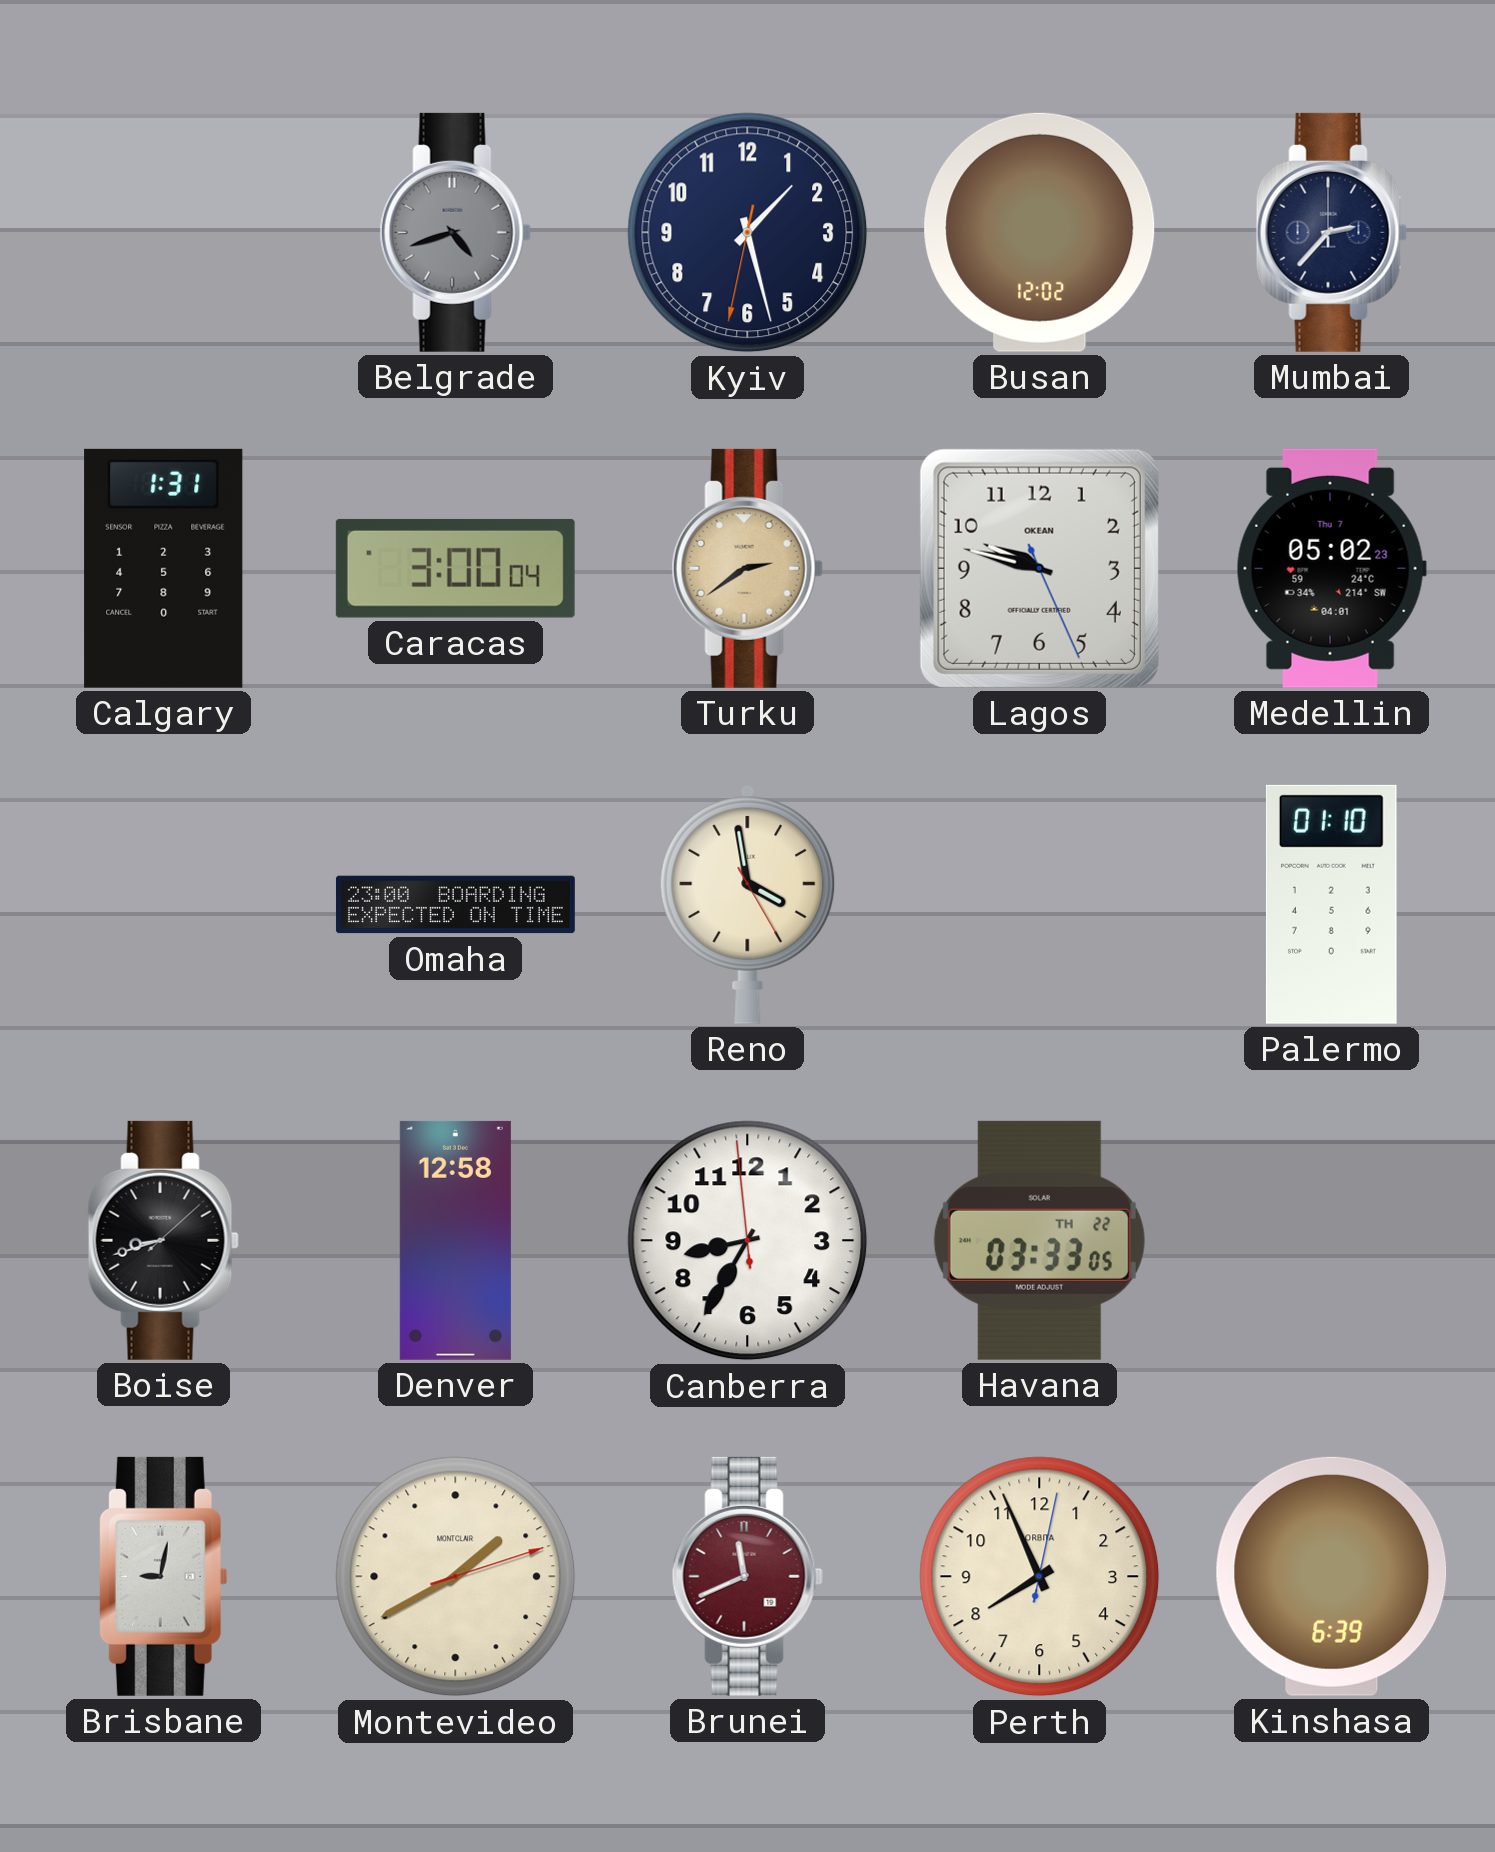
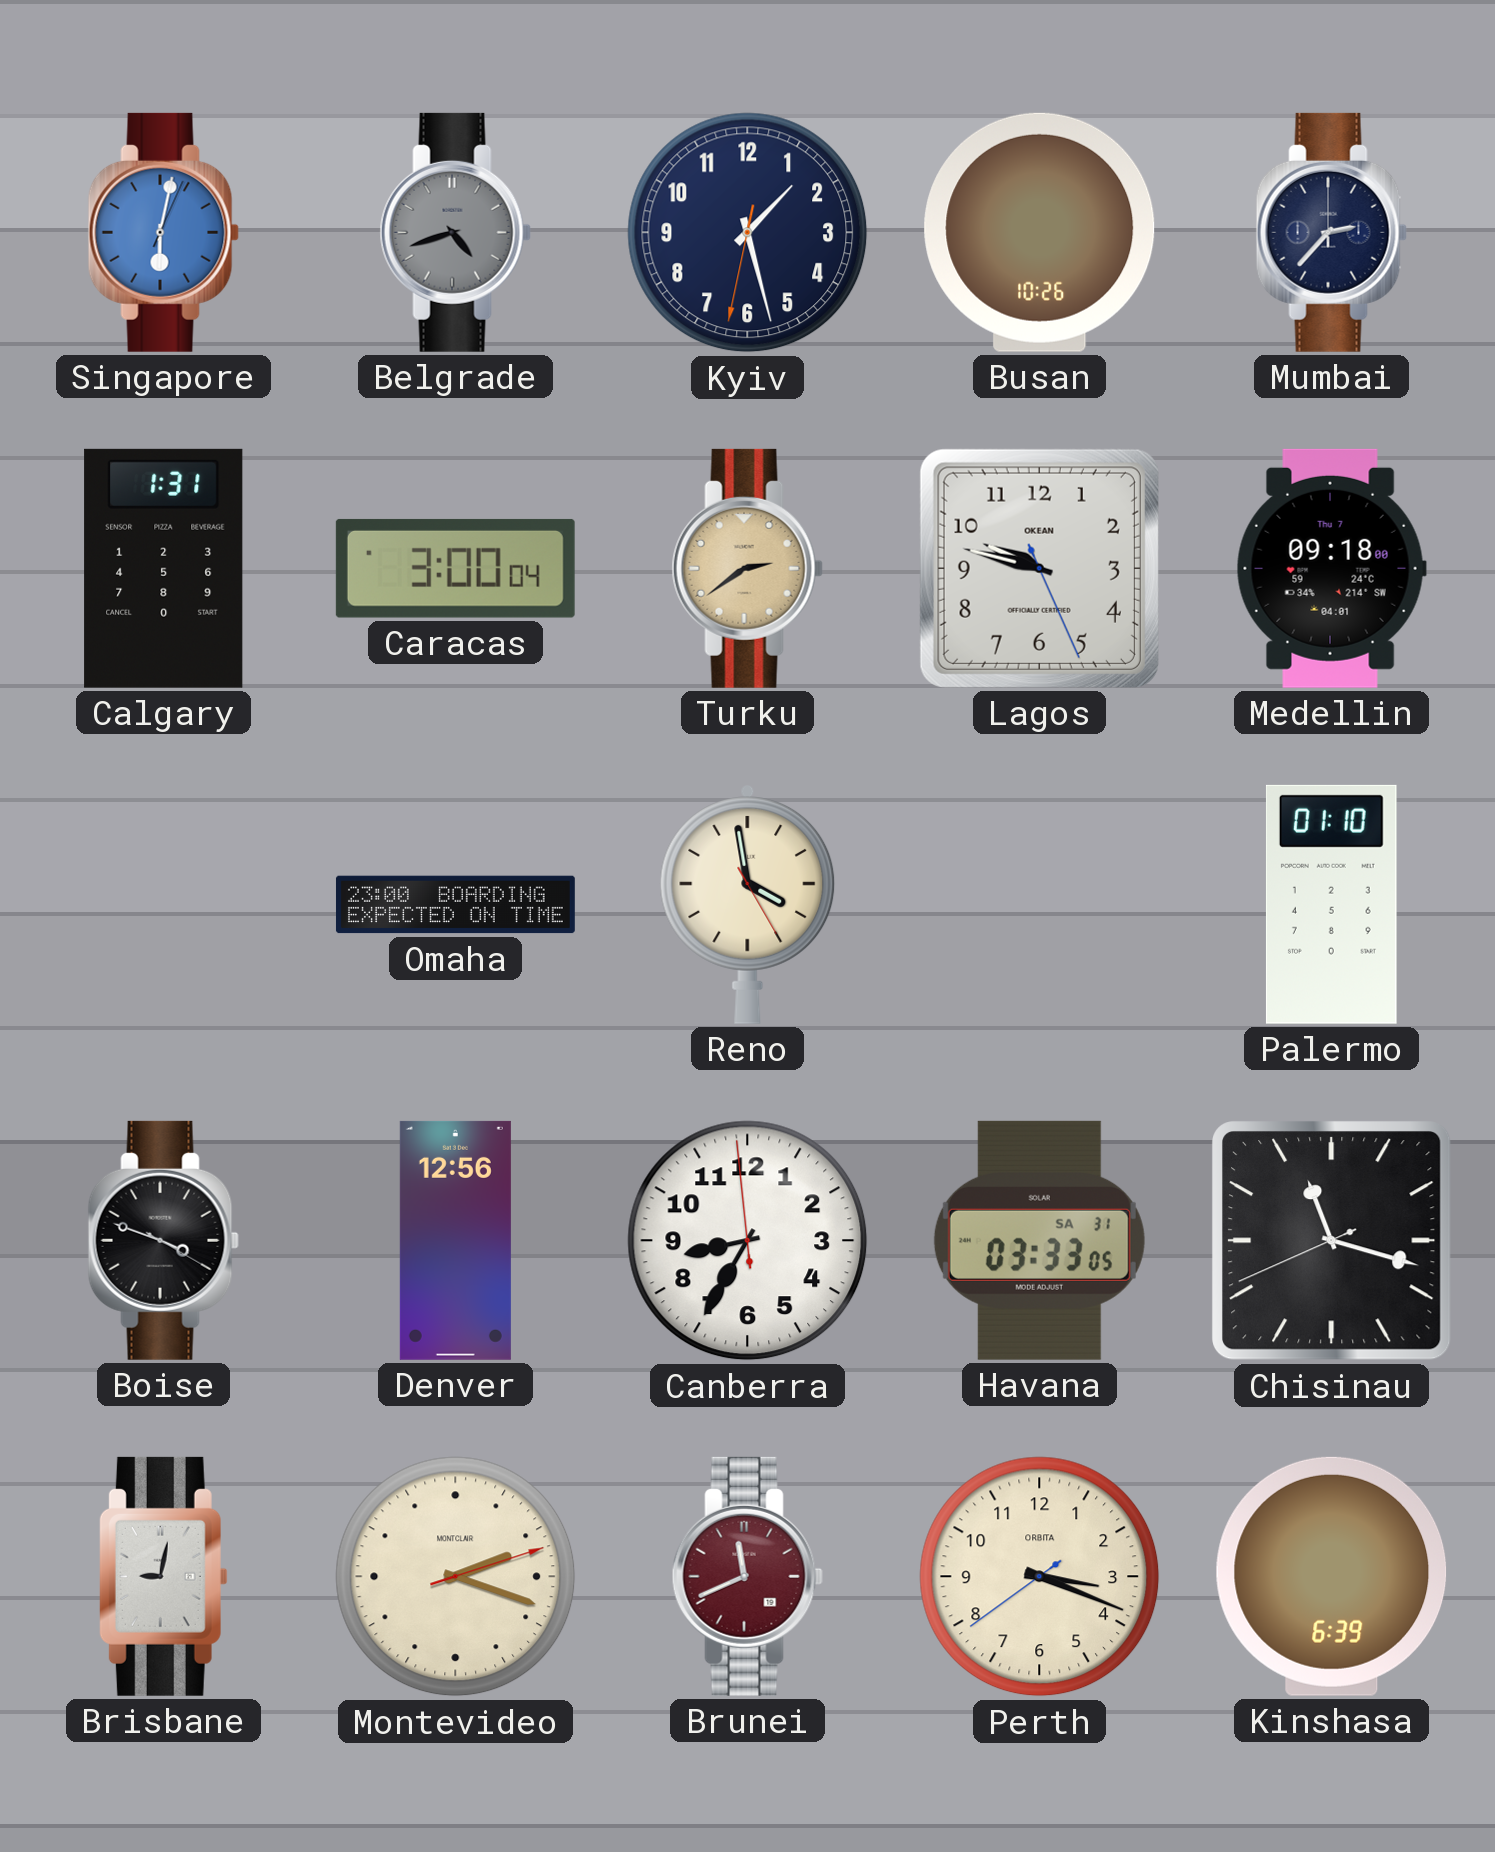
Singapore: none -> 6:02 (163, 232)
Busan: 12:02 -> 10:26 (1040, 232)
Medellin: 05:02 -> 09:18 (1331, 568)
Boise: 8:42 -> 3:48 (163, 1240)
Denver: 12:58 -> 12:56 (455, 1240)
Havana date: TH 22 -> SA 31 (1039, 1240)
Chisinau: none -> 11:17 (1332, 1241)
Montevideo: 1:40 -> 2:18 (456, 1577)
Perth: 7:56 -> 3:18 (1040, 1577)
